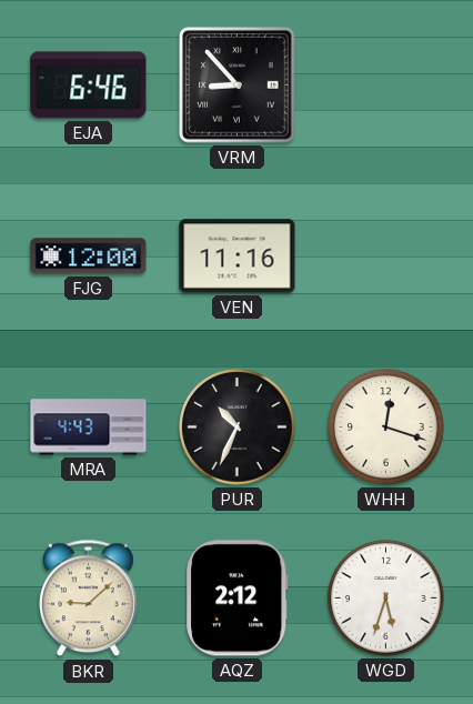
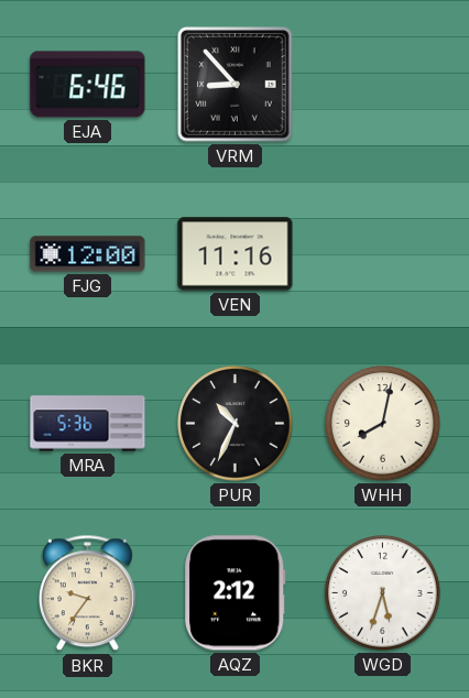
MRA: 4:43 -> 5:36 (88, 424)
WHH: 12:18 -> 8:02 (383, 424)
BKR: 9:08 -> 9:36 (88, 593)
